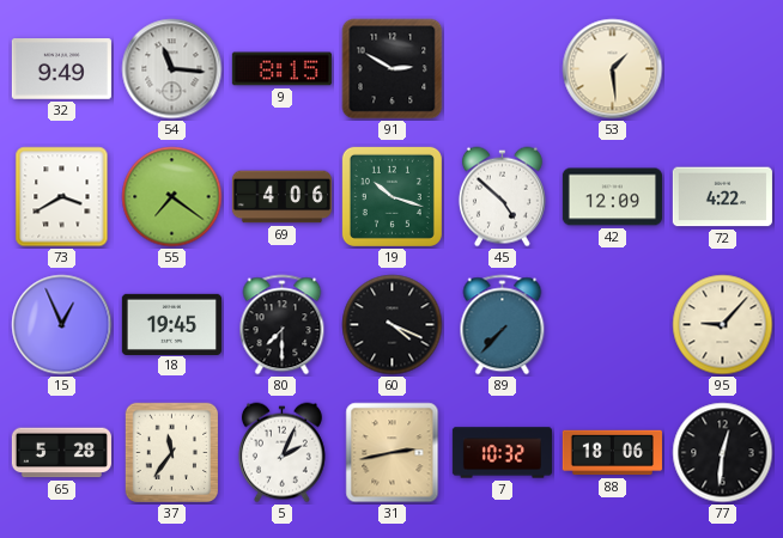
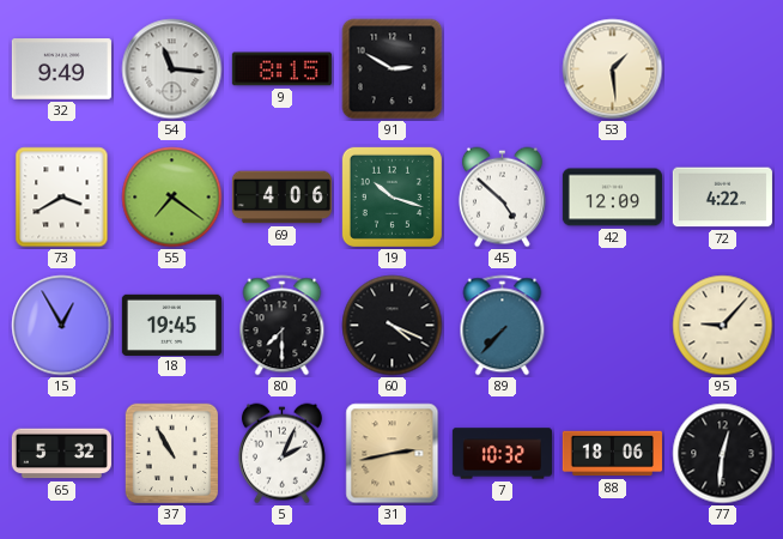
15: 12:56 -> 12:55 (62, 326)
65: 5:28 -> 5:32 (61, 454)
37: 11:36 -> 10:55 (172, 454)
